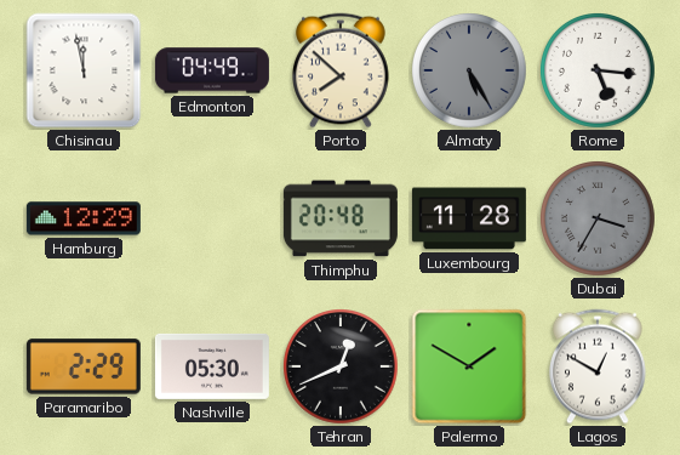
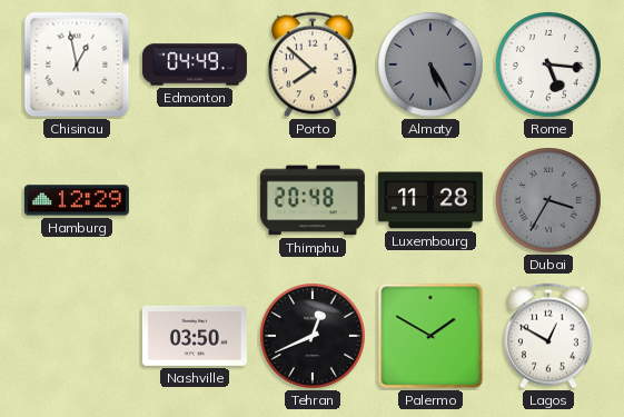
Chisinau: 11:58 -> 12:58 (77, 64)
Paramaribo: 2:29 -> none (84, 366)
Nashville: 05:30 -> 03:50 (195, 336)
